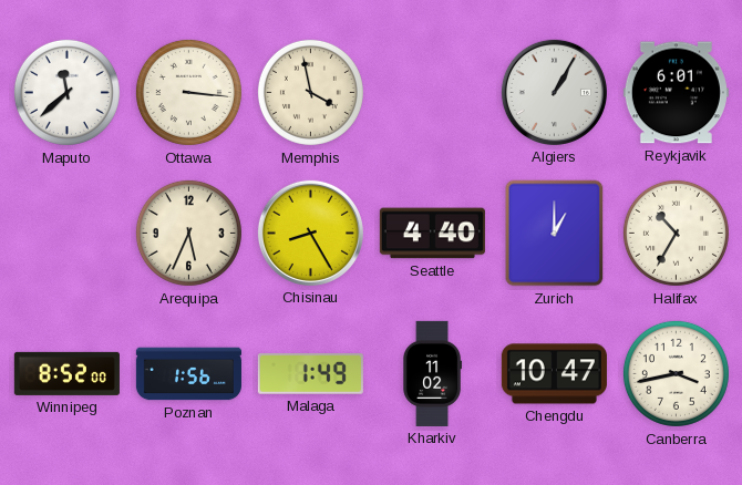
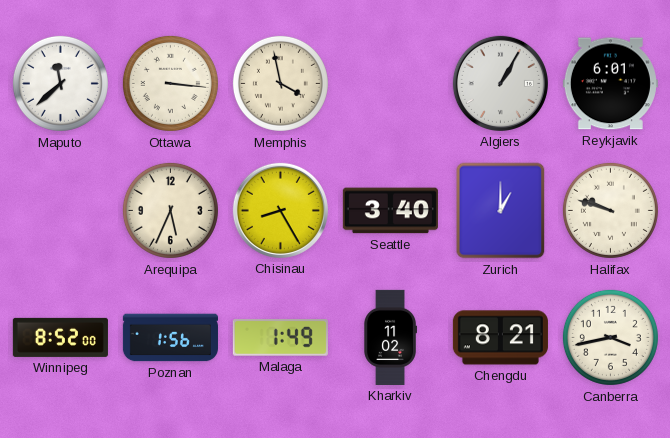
Seattle: 4:40 -> 3:40 (390, 211)
Halifax: 10:35 -> 9:48 (610, 210)
Chengdu: 10:47 -> 8:21 (500, 338)
